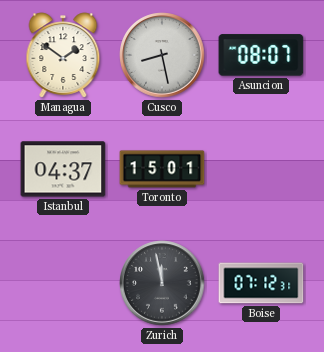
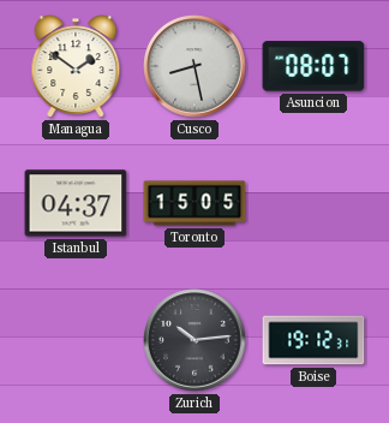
Toronto: 15:01 -> 15:05 (194, 203)
Zurich: 11:58 -> 10:14 (194, 340)
Boise: 07:12 -> 19:12 (313, 340)
